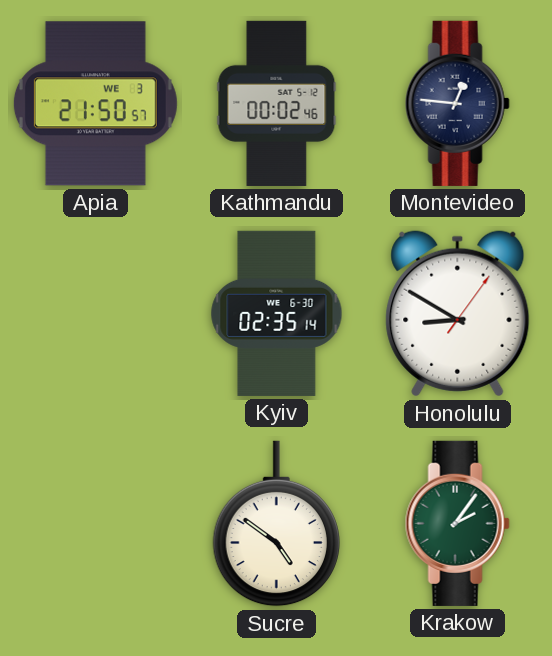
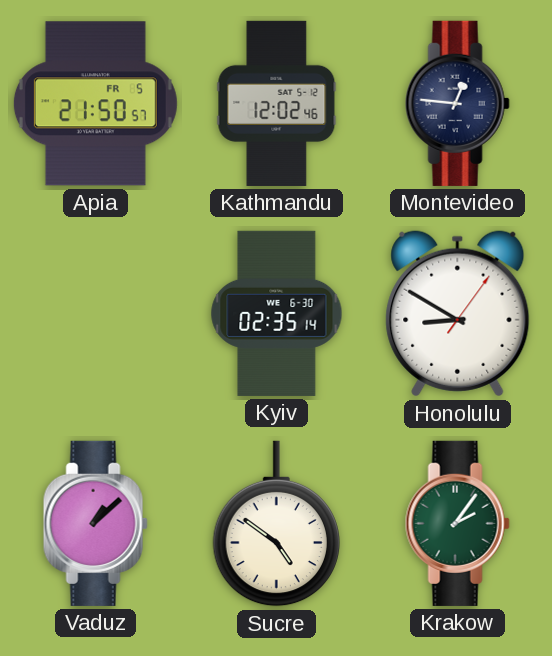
Apia date: WE 3 -> FR 5 (95, 104)
Kathmandu: 00:02 -> 12:02 (277, 103)
Vaduz: none -> 1:08 (95, 523)
